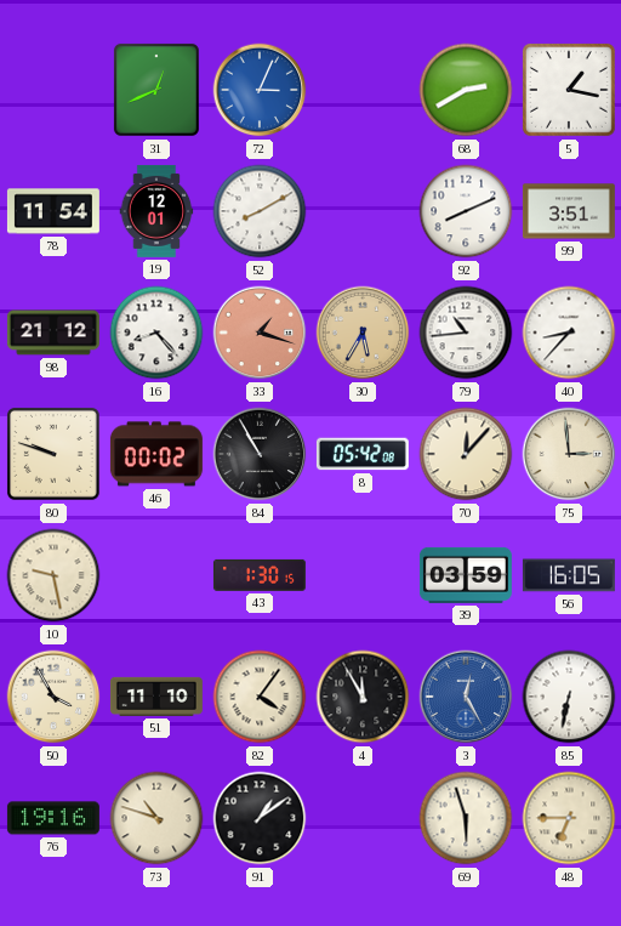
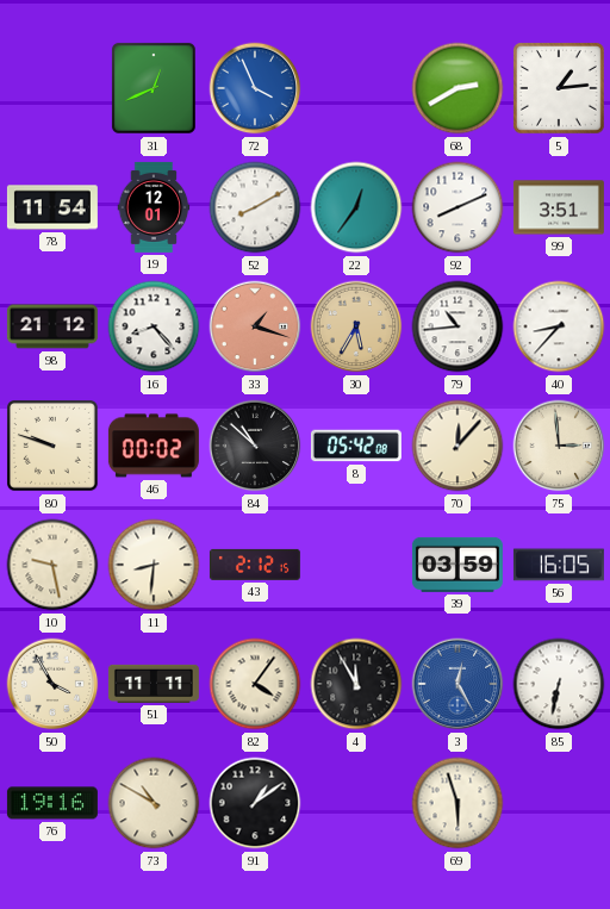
72: 3:04 -> 3:56 (255, 88)
5: 1:17 -> 1:14 (560, 89)
22: none -> 12:36 (356, 207)
84: 10:55 -> 10:52 (255, 446)
11: none -> 8:31 (154, 565)
43: 1:30 -> 2:12 (255, 565)
51: 11:10 -> 11:11 (154, 684)
73: 10:48 -> 10:50 (154, 803)
48: 6:45 -> none (569, 818)
